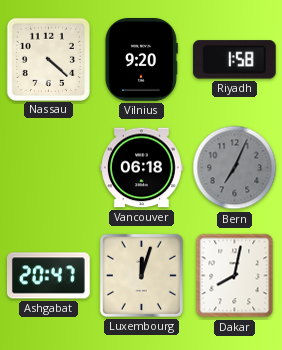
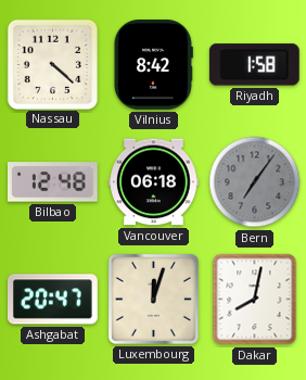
Vilnius: 9:20 -> 8:42 (153, 65)
Bilbao: none -> 12:48 (52, 182)
Bern: 7:04 -> 7:06 (255, 182)
